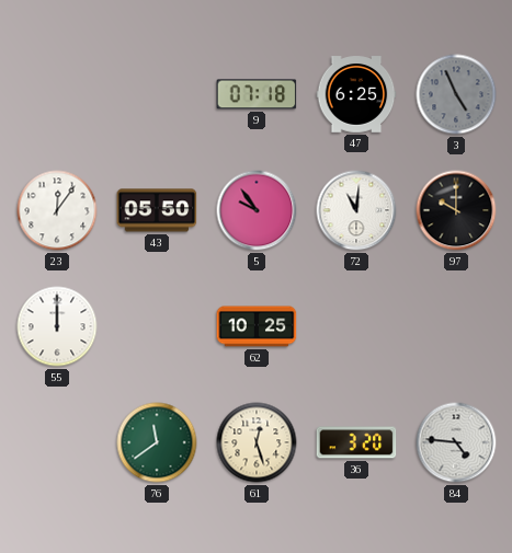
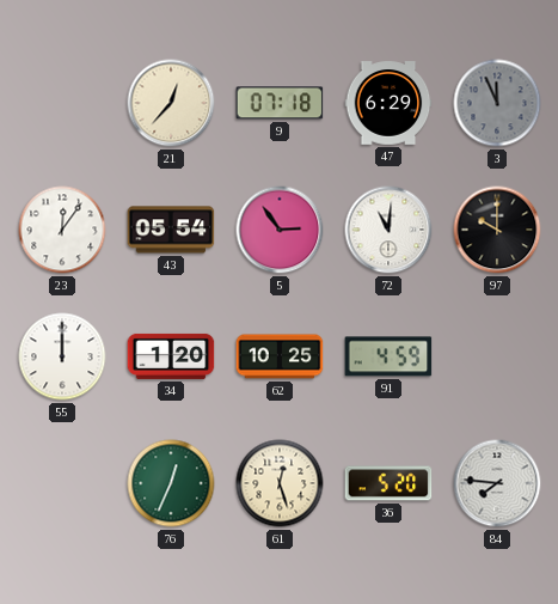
21: none -> 12:37 (171, 103)
47: 6:25 -> 6:29 (388, 103)
3: 4:56 -> 11:56 (497, 103)
43: 05:50 -> 05:54 (171, 230)
5: 9:54 -> 2:54 (280, 230)
34: none -> 1:20 (171, 356)
91: none -> 4:59 (388, 356)
76: 11:39 -> 12:34 (171, 483)
36: 3:20 -> 5:20 (388, 483)
84: 4:46 -> 7:46 (497, 483)
